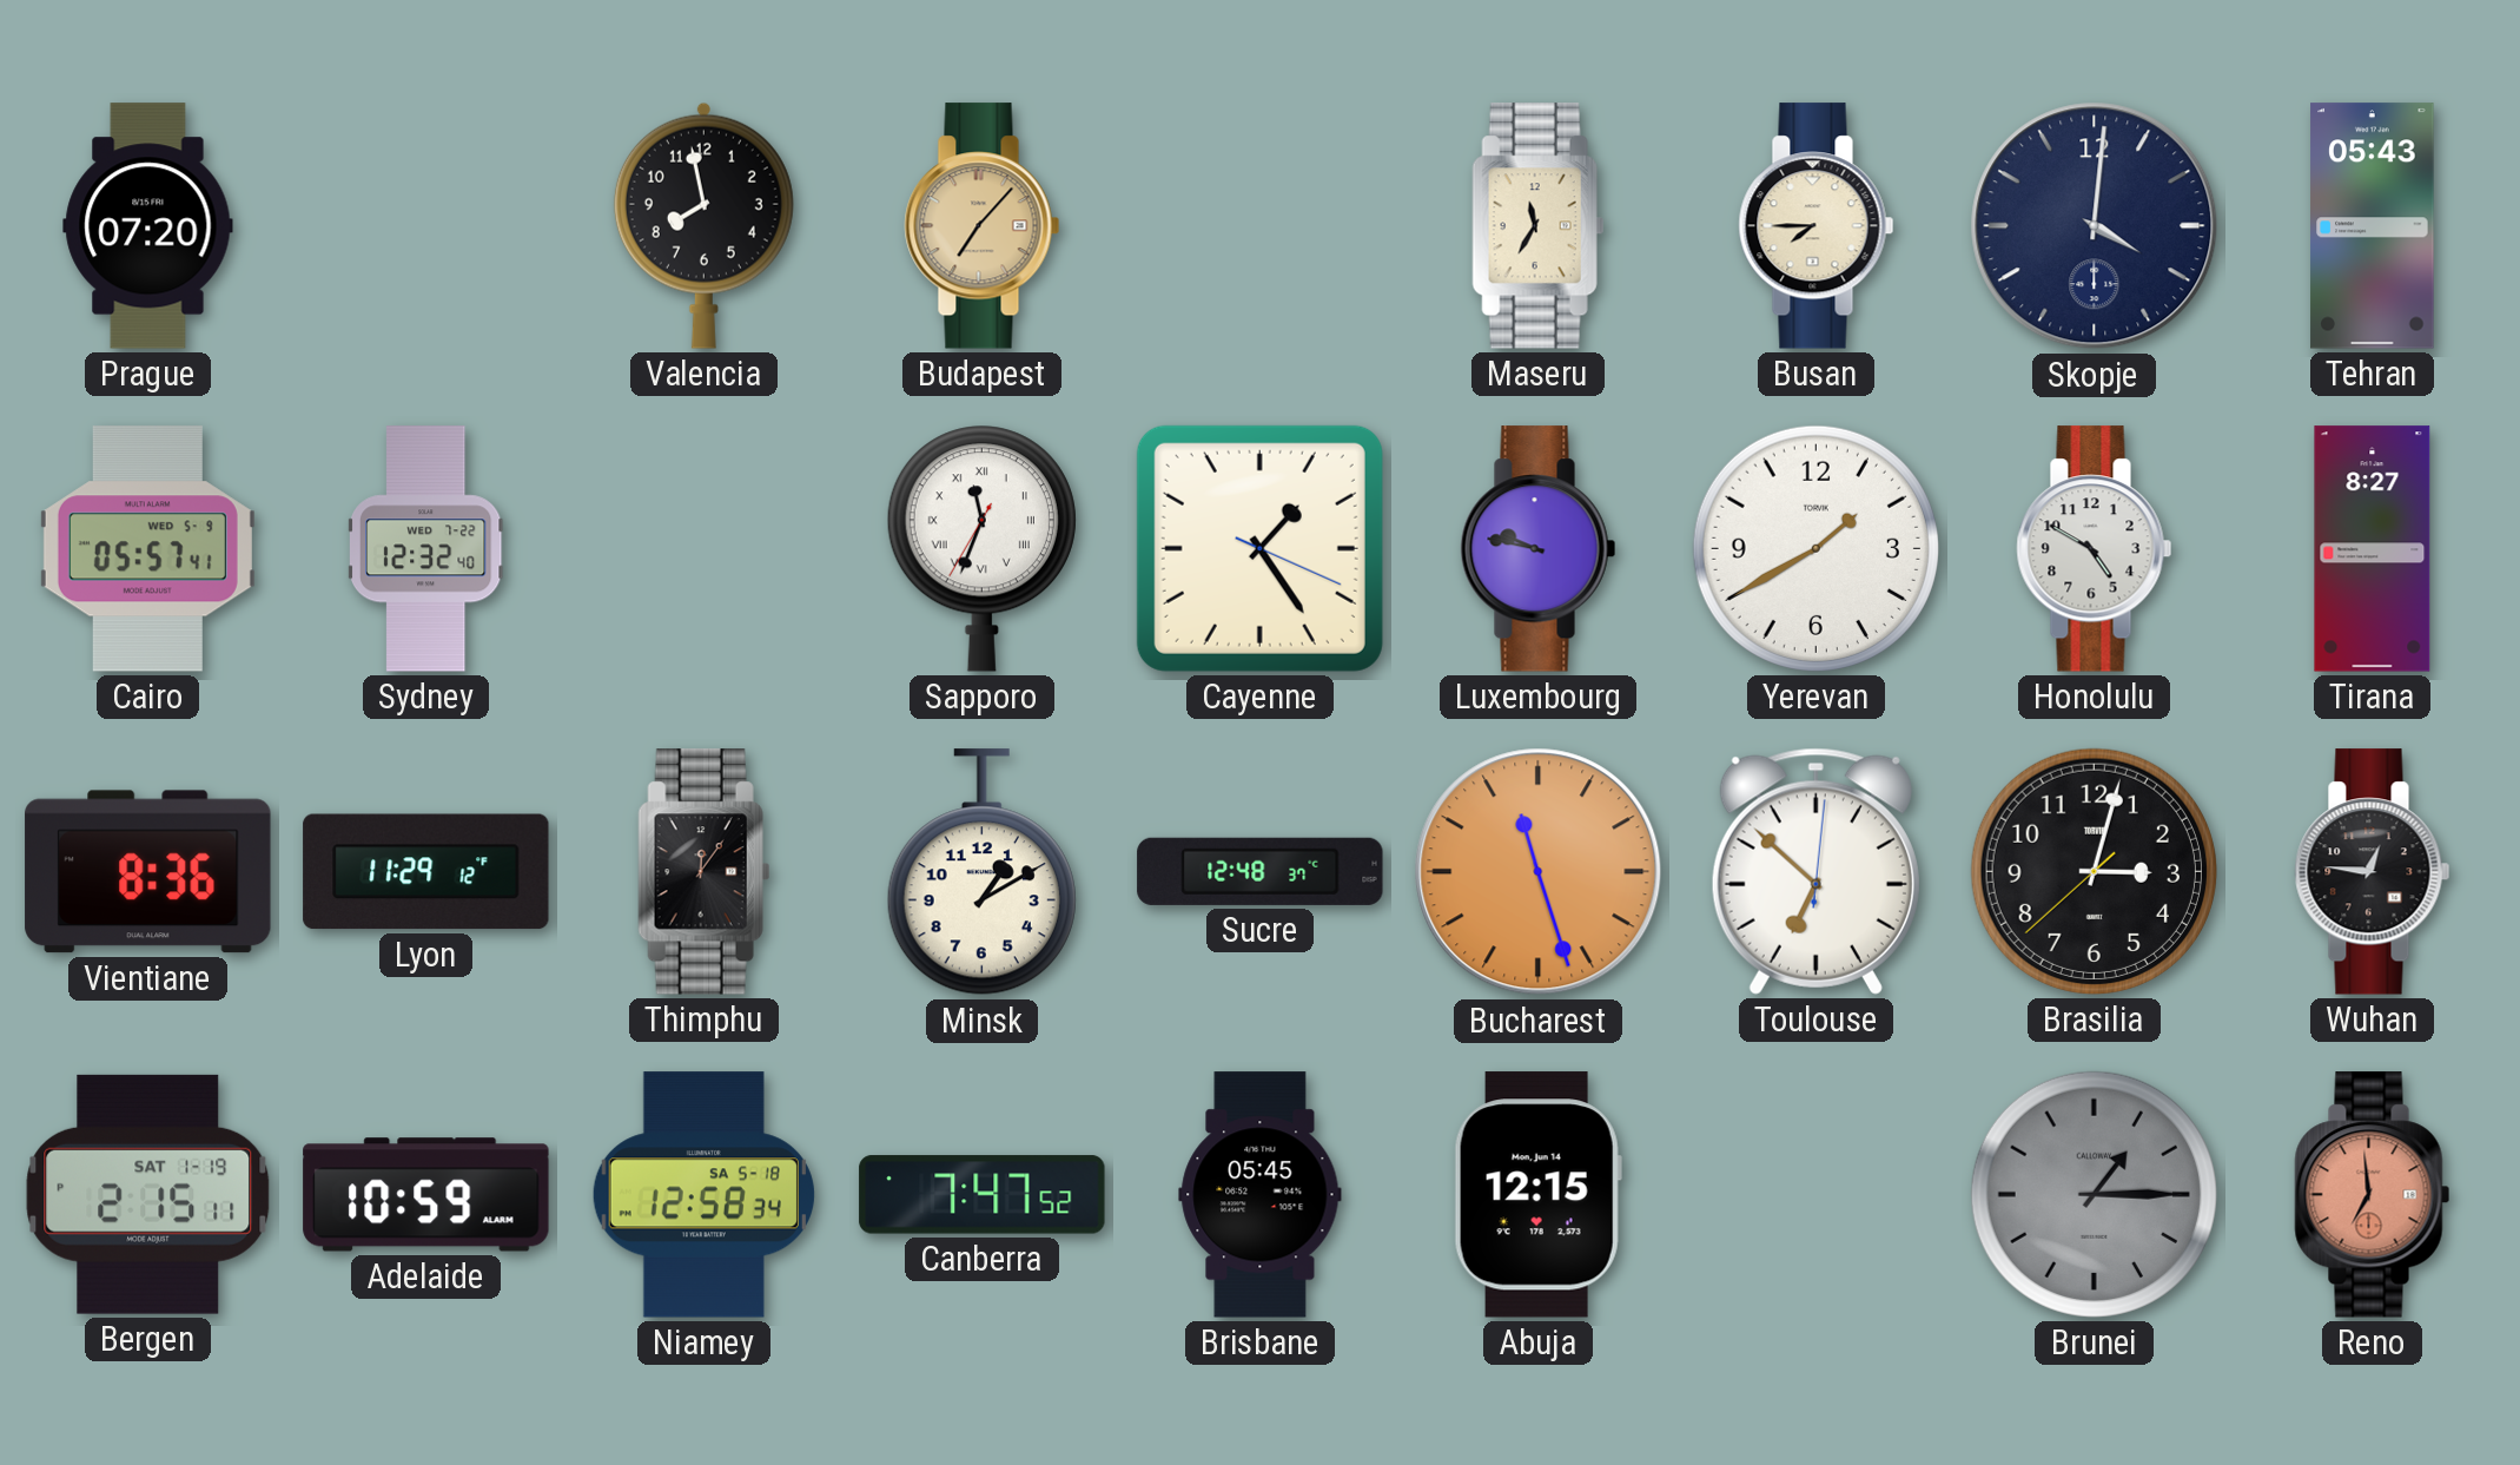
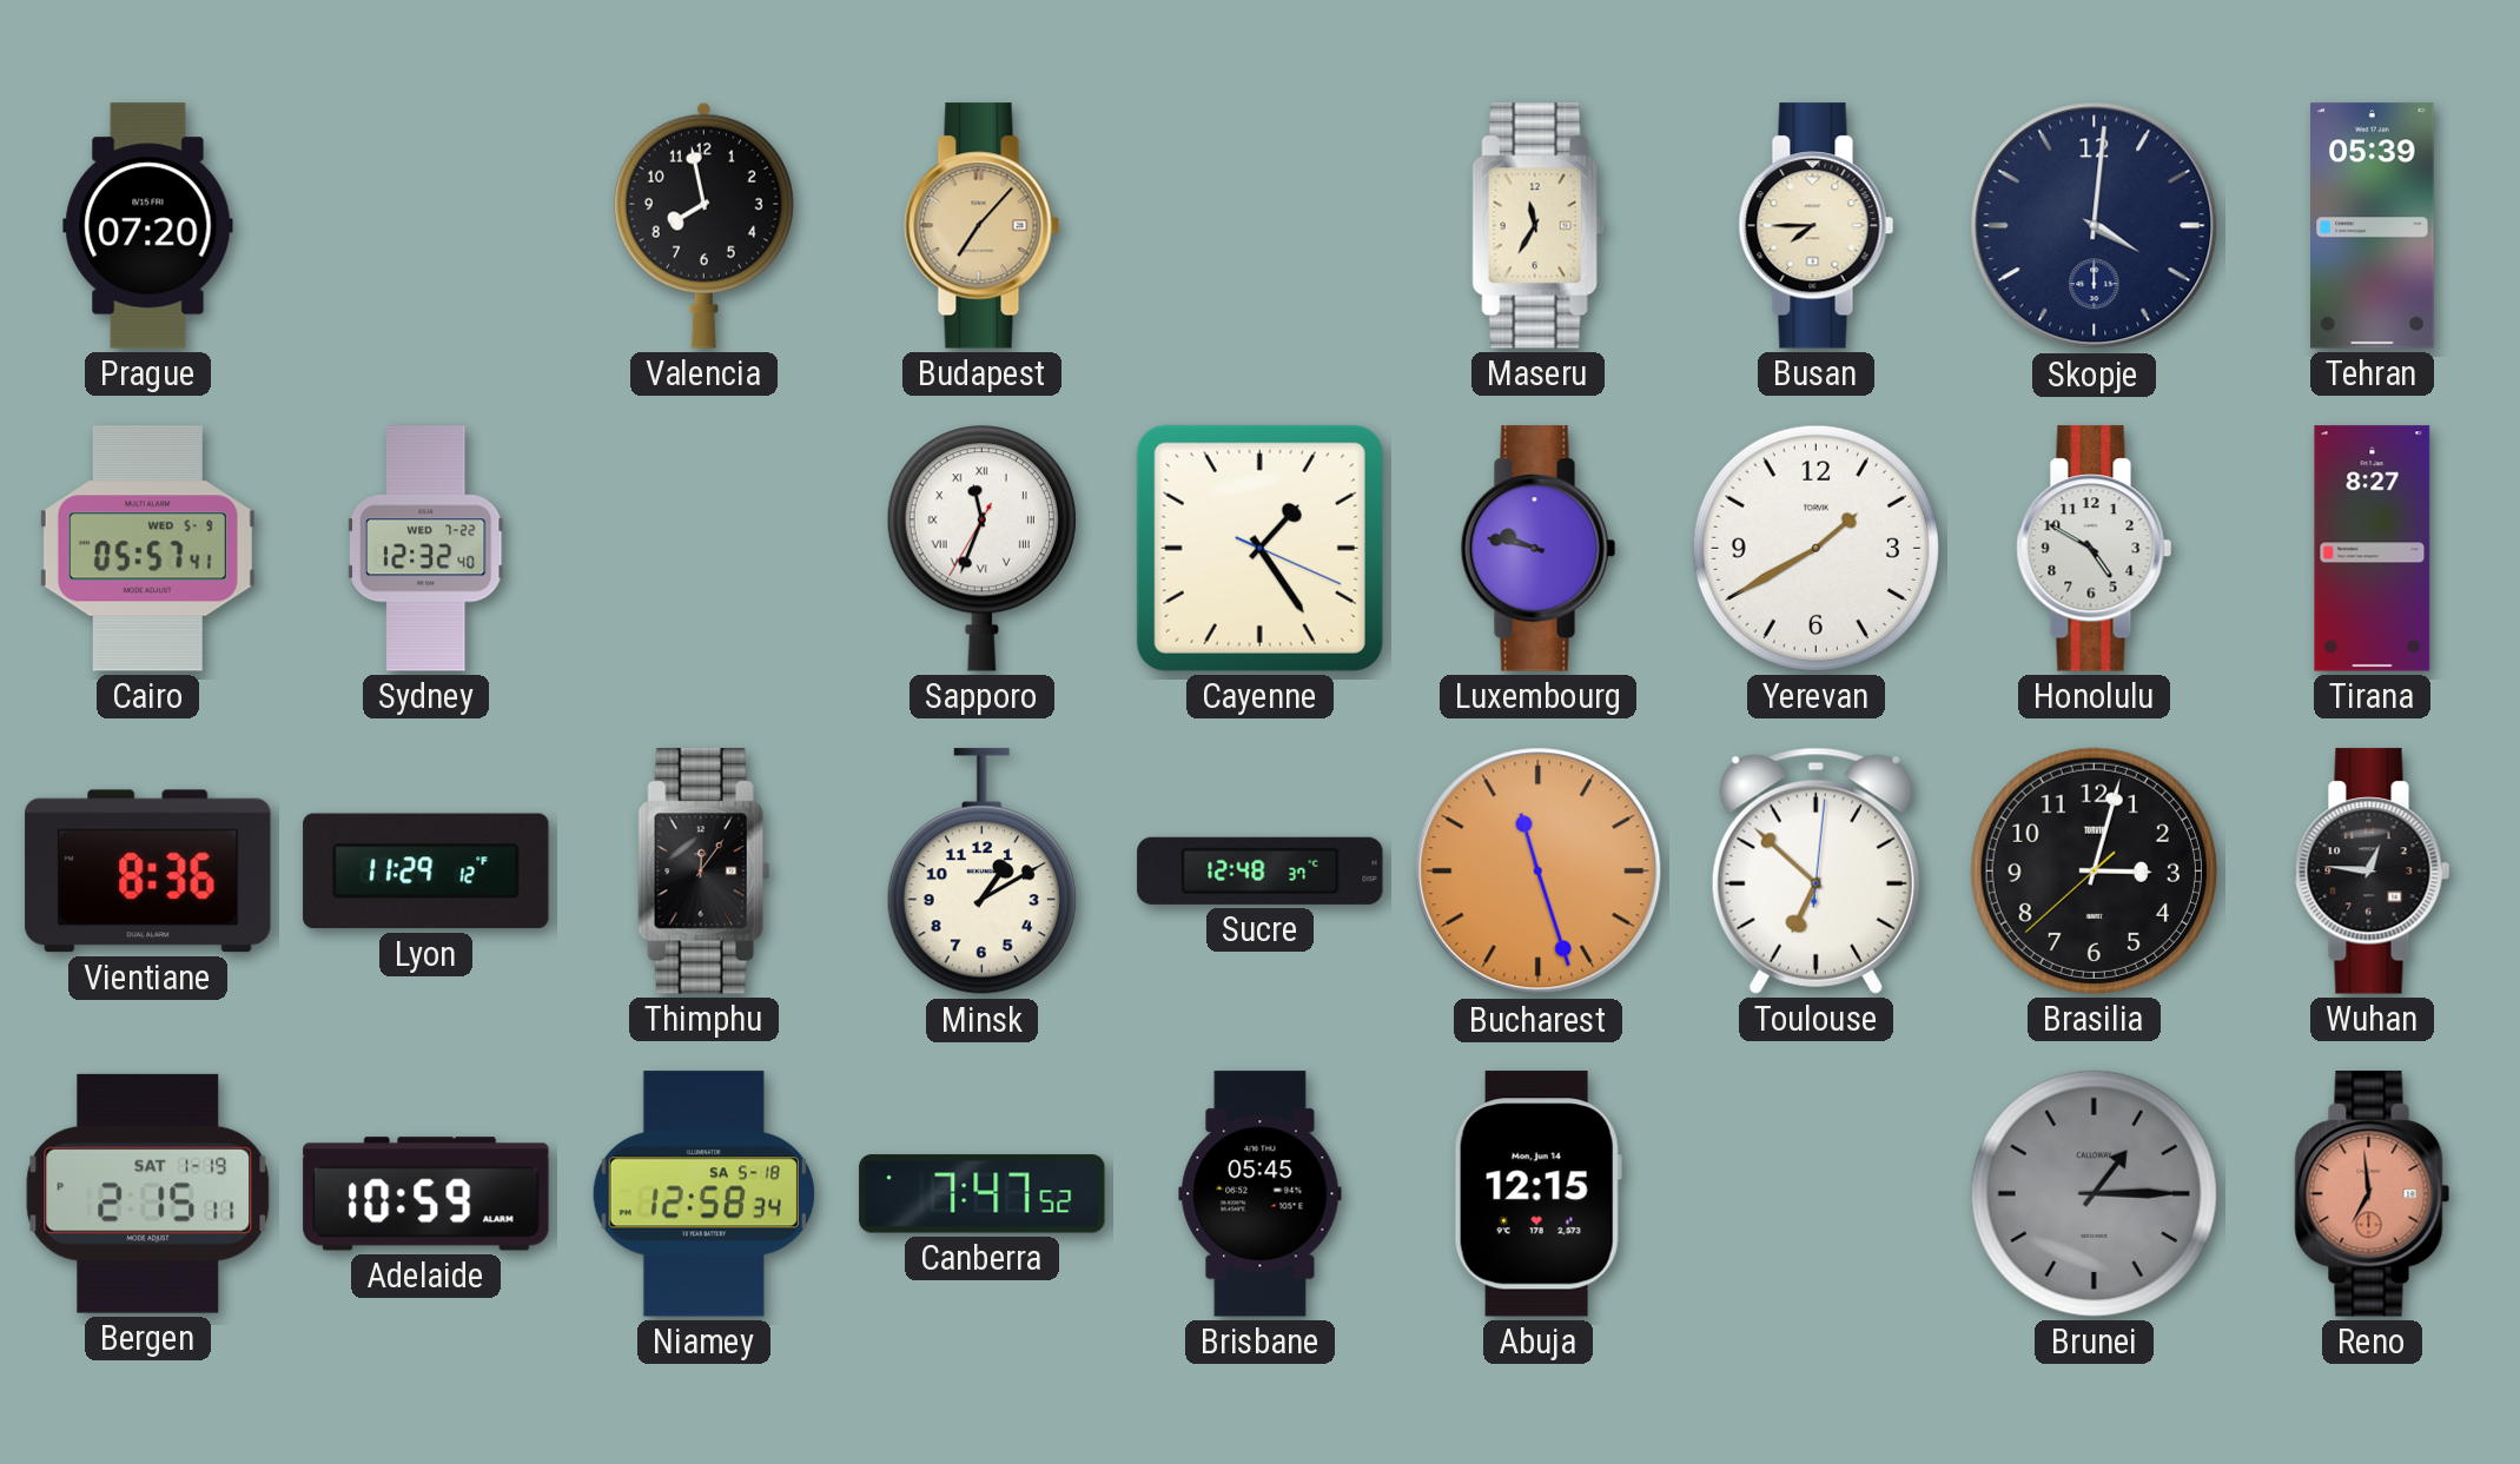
Tehran: 05:43 -> 05:39 (2373, 226)
